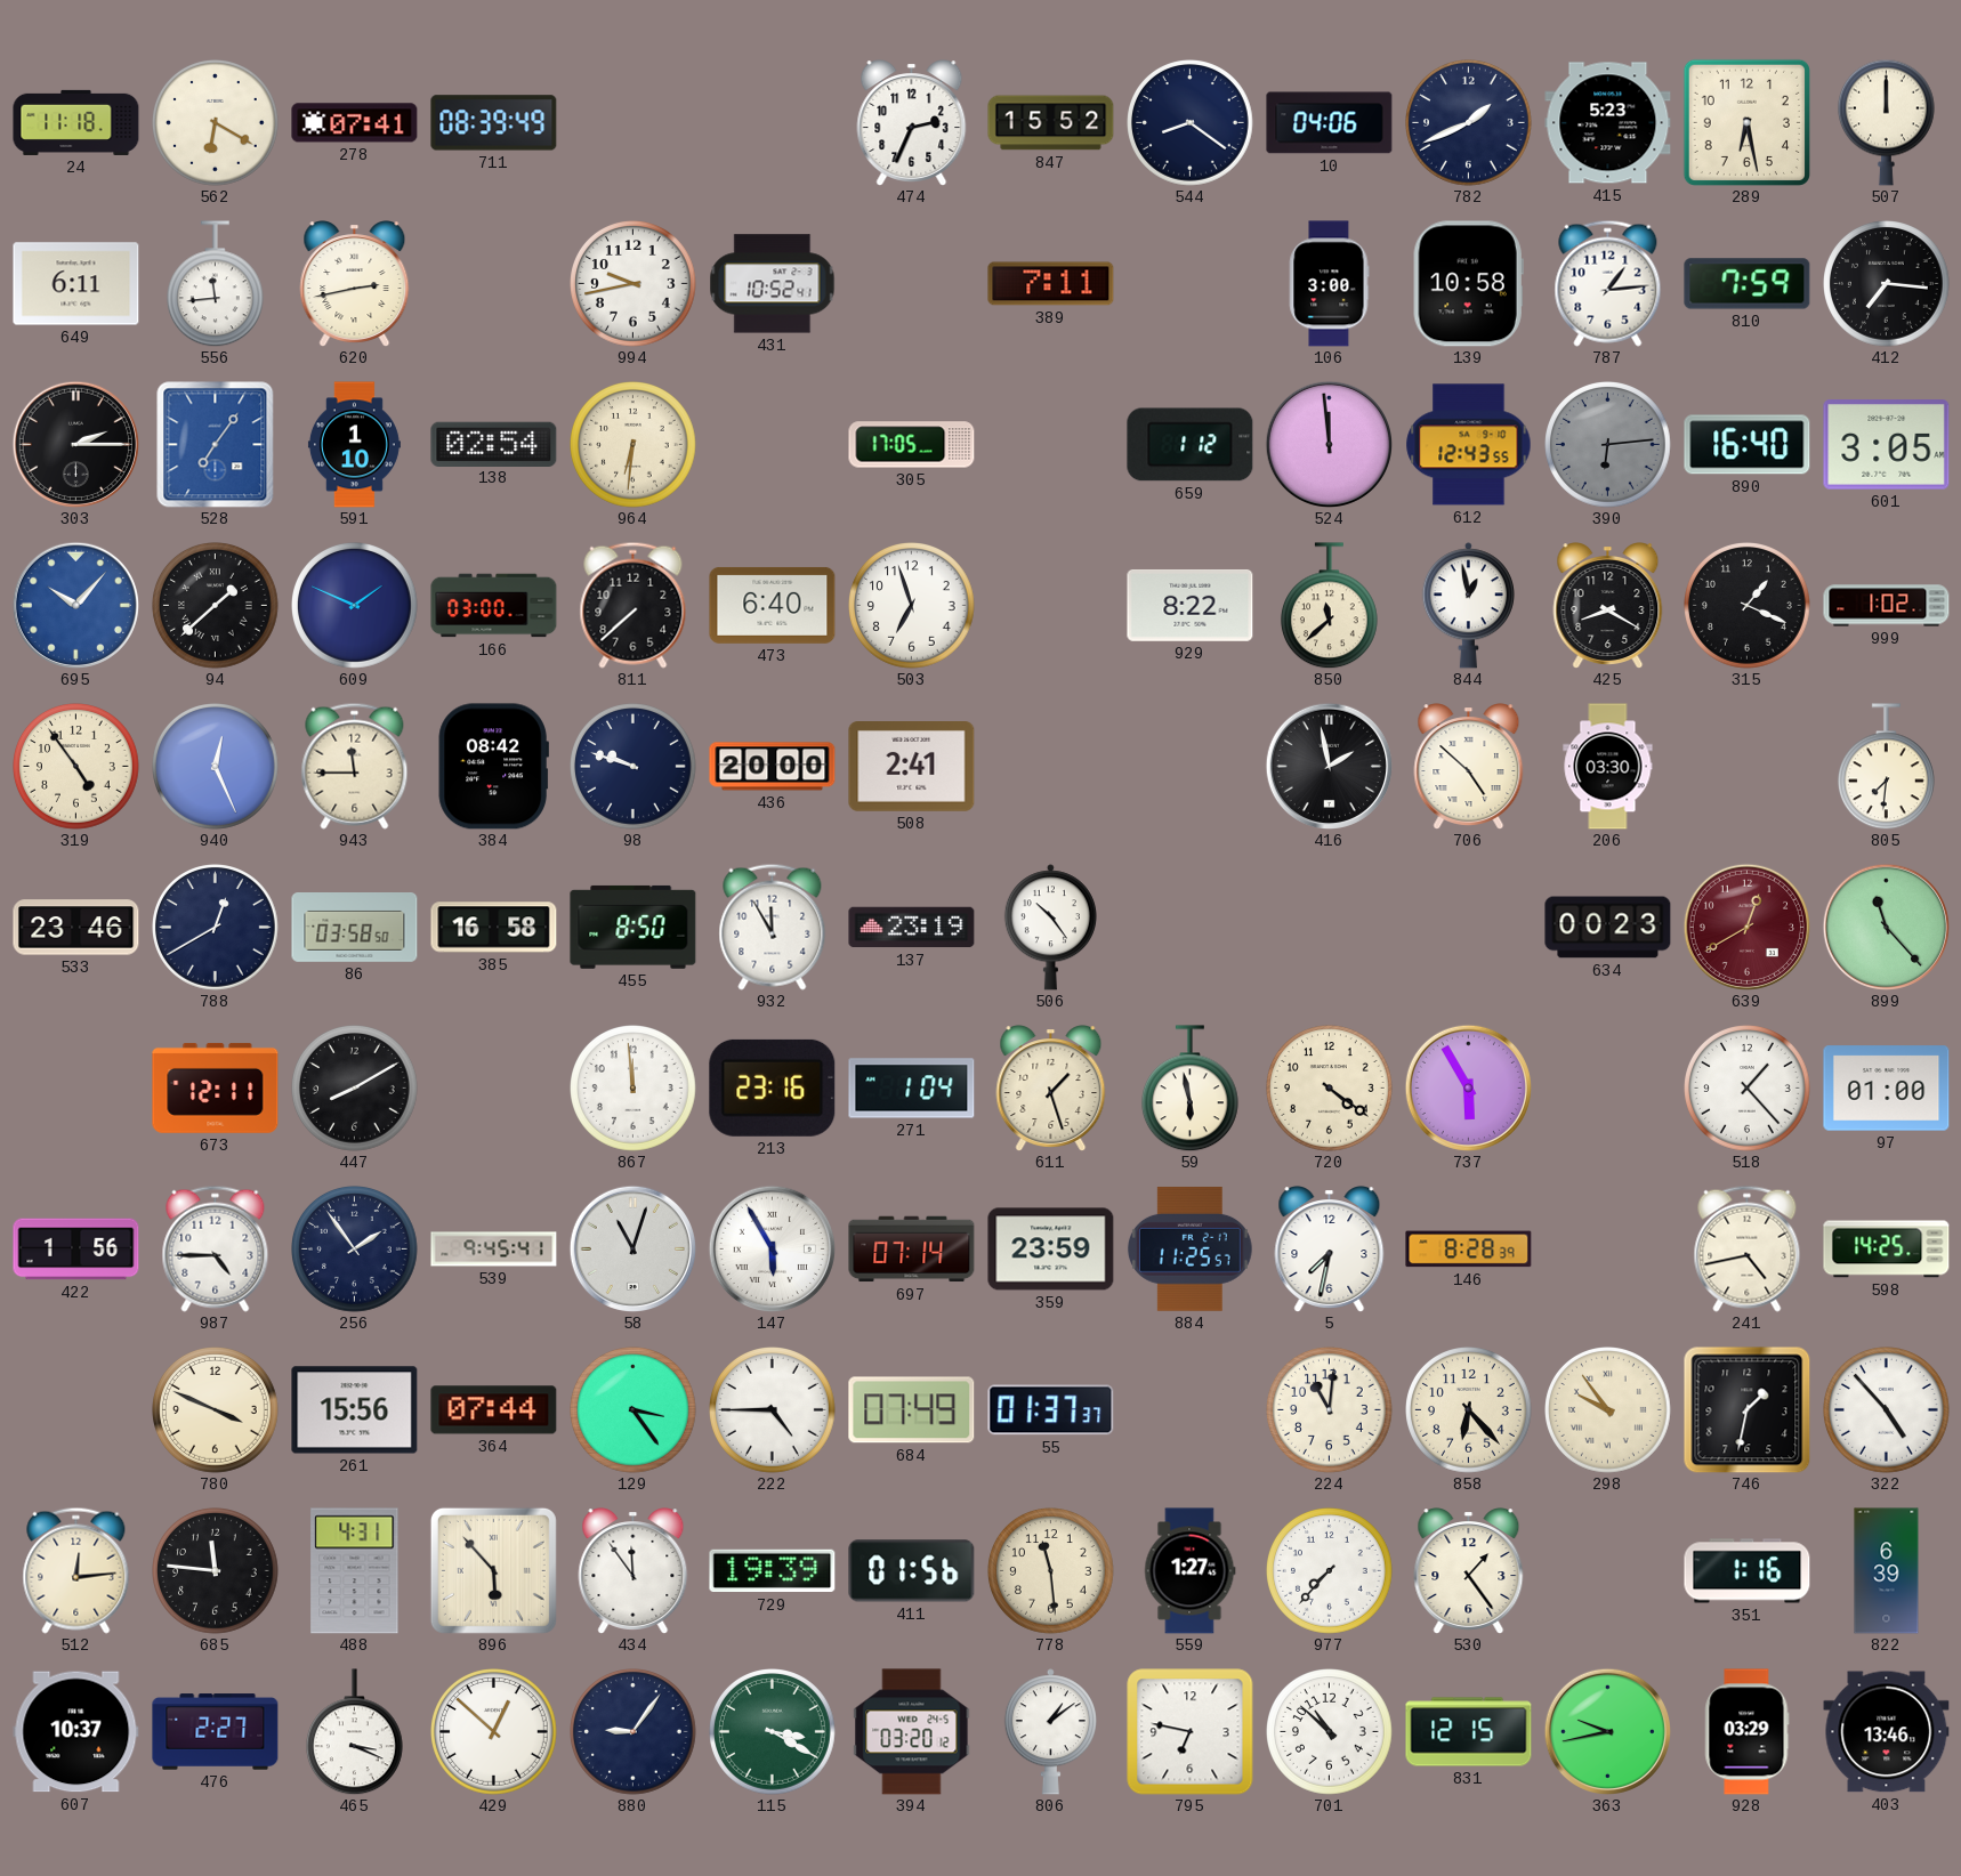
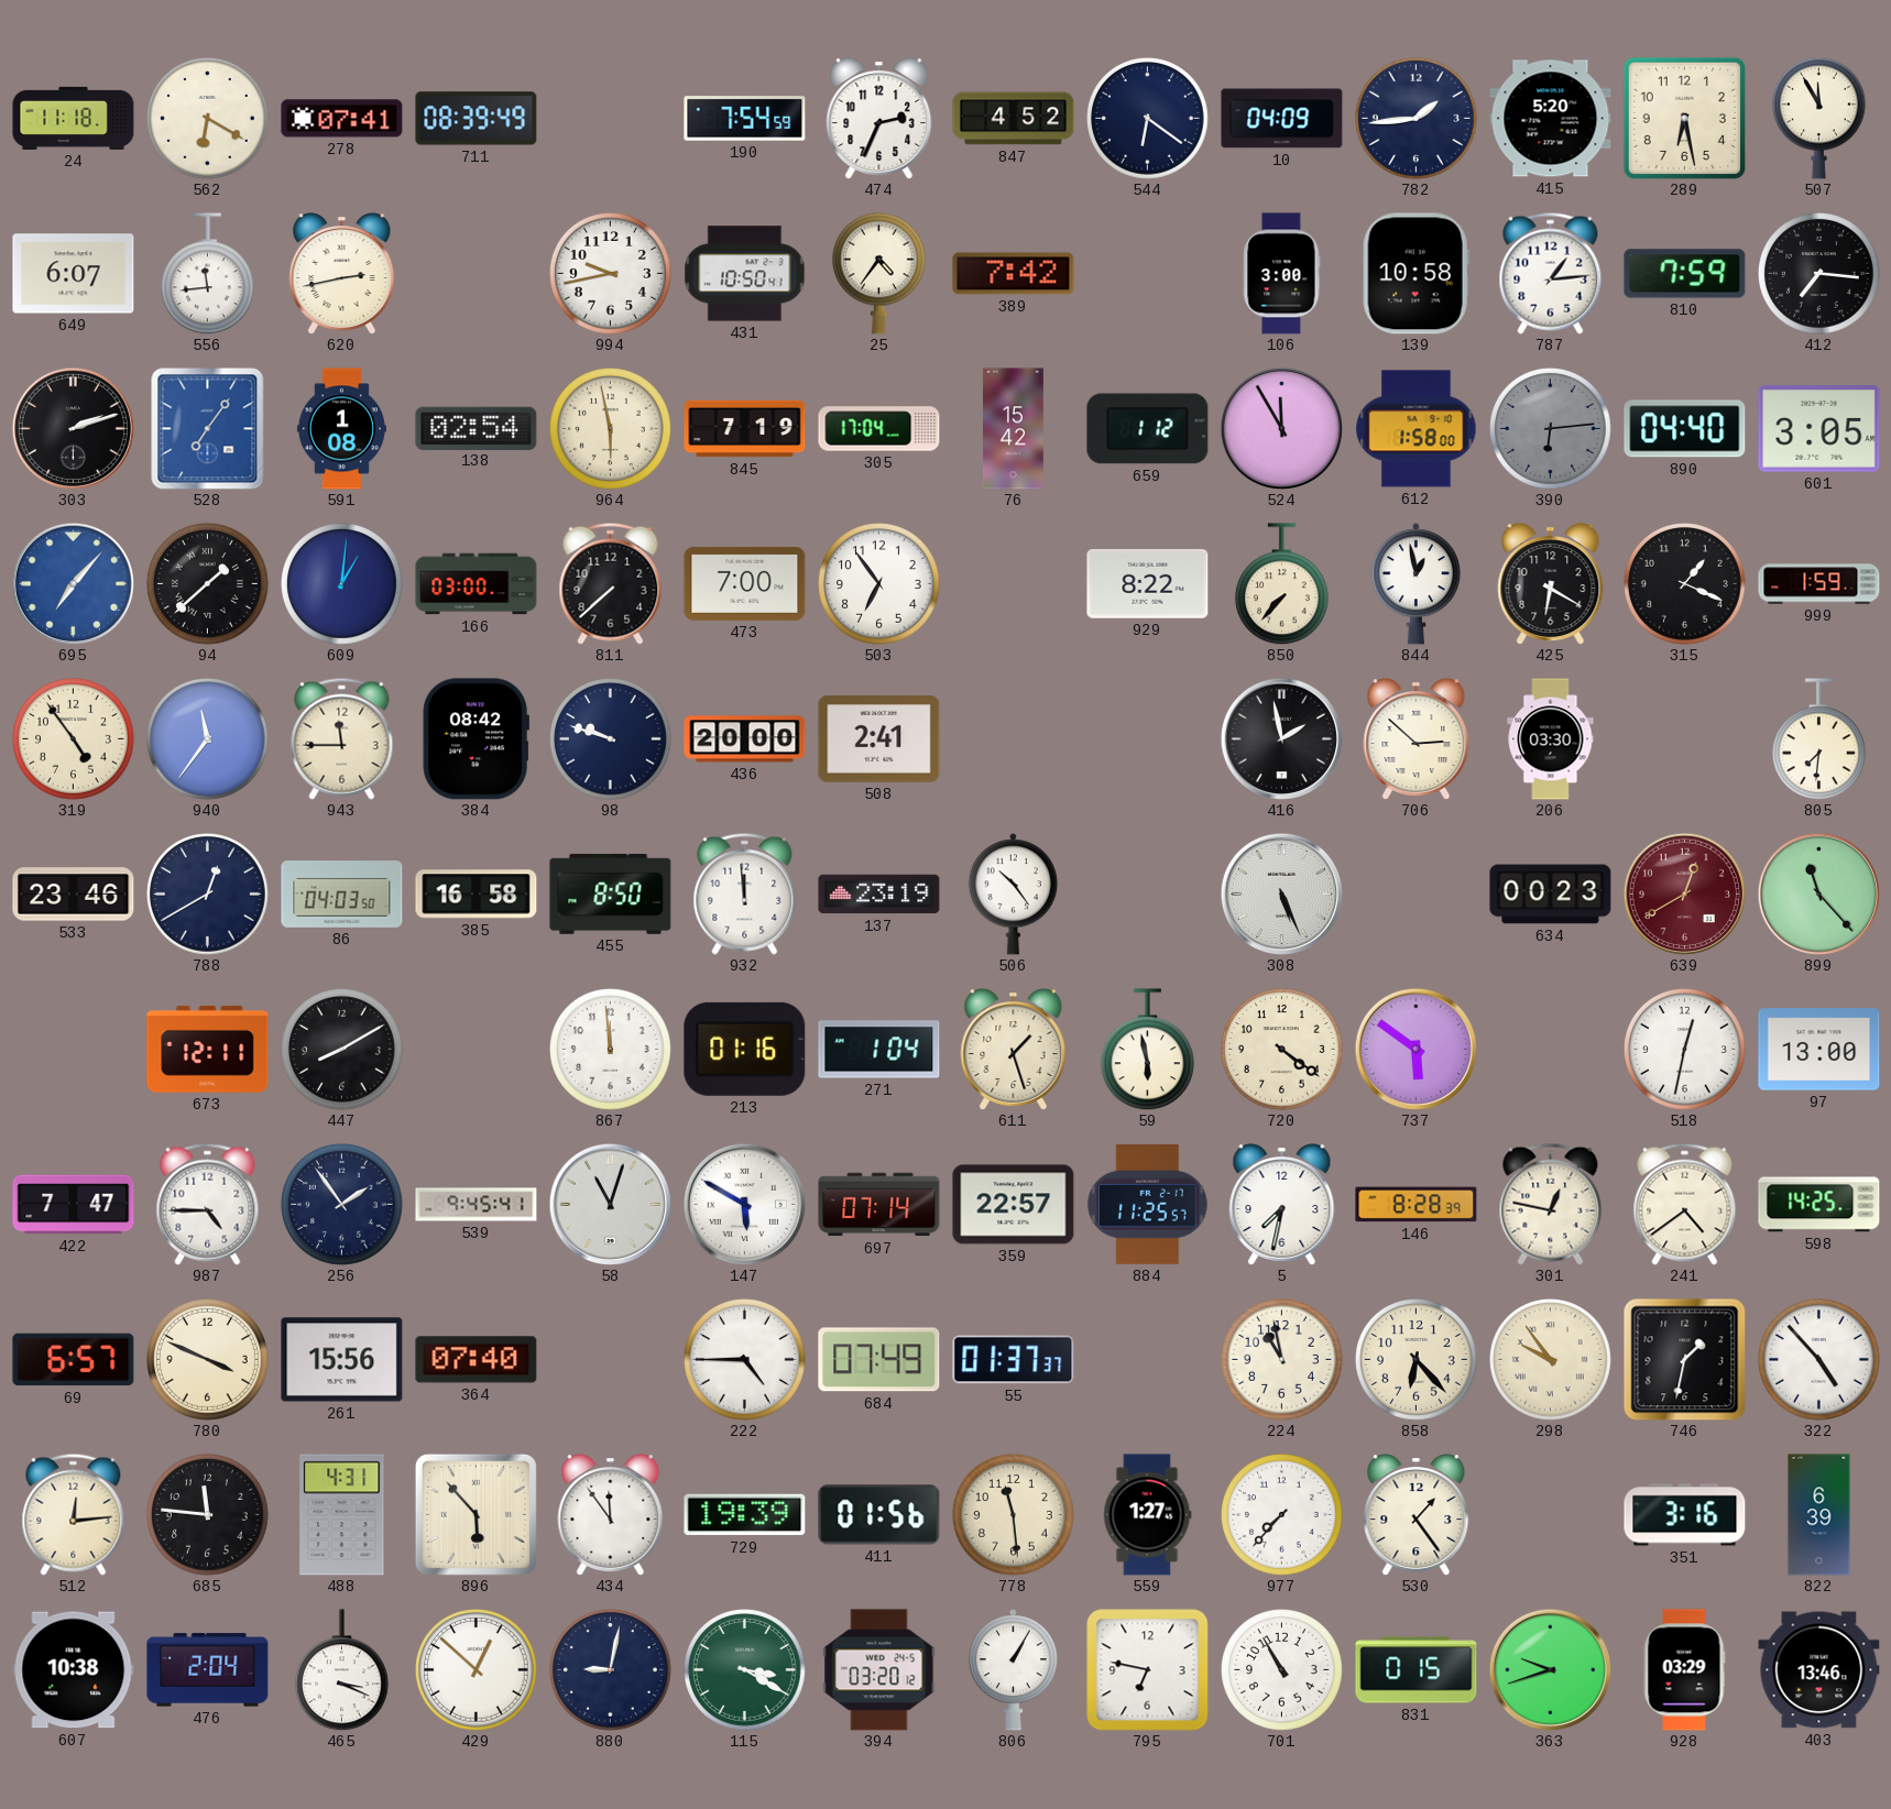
190: none -> 7:54 (745, 119)
847: 15:52 -> 4:52 (1014, 119)
544: 8:21 -> 6:21 (1148, 119)
10: 04:06 -> 04:09 (1282, 119)
782: 1:41 -> 1:44 (1417, 119)
415: 5:23 -> 5:20 (1551, 119)
507: 12:00 -> 11:55 (1818, 118)
649: 6:11 -> 6:07 (74, 274)
431: 10:52 -> 10:50 (745, 274)
25: none -> 4:36 (878, 273)
389: 7:11 -> 7:42 (1014, 274)
303: 2:15 -> 2:12 (73, 428)
591: 1:10 -> 1:08 (341, 429)
964: 6:31 -> 5:58 (611, 429)
845: none -> 7:19 (745, 429)
305: 17:05 -> 17:04 (879, 429)
76: none -> 15:42 (1013, 429)
524: 11:59 -> 11:55 (1281, 428)
612: 12:43 -> 1:58 (1417, 429)
890: 16:40 -> 04:40 (1685, 429)
695: 10:07 -> 7:07 (73, 583)
609: 1:49 -> 1:01 (342, 584)
473: 6:40 -> 7:00 (745, 583)
503: 6:57 -> 6:54 (879, 584)
850: 11:38 -> 7:37 (1281, 584)
425: 8:20 -> 6:20 (1551, 584)
999: 1:02 -> 1:59 (1819, 584)
940: 12:26 -> 11:36 (208, 739)
706: 4:52 -> 2:52 (1417, 739)
86: 03:58 -> 04:03 (342, 895)
932: 11:55 -> 11:59 (745, 893)
308: none -> 5:26 (1281, 893)
213: 23:16 -> 01:16 (745, 1049)
737: 5:55 -> 5:51 (1415, 1049)
518: 1:23 -> 12:32 (1685, 1050)
97: 01:00 -> 13:00 (1819, 1050)
422: 1:56 -> 7:47 (74, 1205)
147: 5:55 -> 5:50 (744, 1204)
359: 23:59 -> 22:57 (1014, 1205)
301: none -> 12:47 (1551, 1204)
241: 4:43 -> 4:39 (1685, 1204)
69: none -> 6:57 (74, 1360)
364: 07:44 -> 07:40 (477, 1360)
129: 3:24 -> none (634, 1410)
224: 11:01 -> 10:58 (1282, 1360)
351: 1:16 -> 3:16 (1685, 1515)
607: 10:37 -> 10:38 (74, 1670)
476: 2:27 -> 2:04 (208, 1670)
880: 9:06 -> 9:02 (611, 1670)
806: 1:09 -> 1:05 (1013, 1670)
701: 10:52 -> 10:55 (1282, 1670)
831: 12:15 -> 0:15 (1417, 1670)
363: 9:43 -> 9:42 (1550, 1669)
